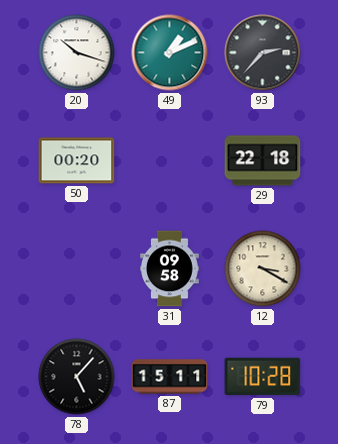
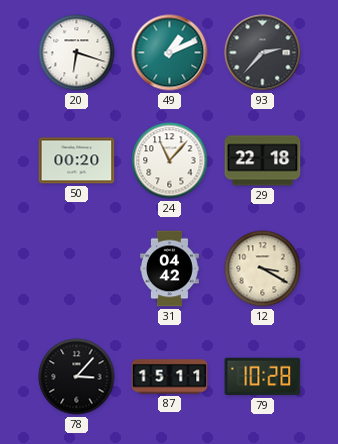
20: 10:18 -> 6:18 (77, 53)
24: none -> 11:07 (170, 161)
31: 09:58 -> 04:42 (170, 269)
78: 5:07 -> 3:07 (77, 377)
